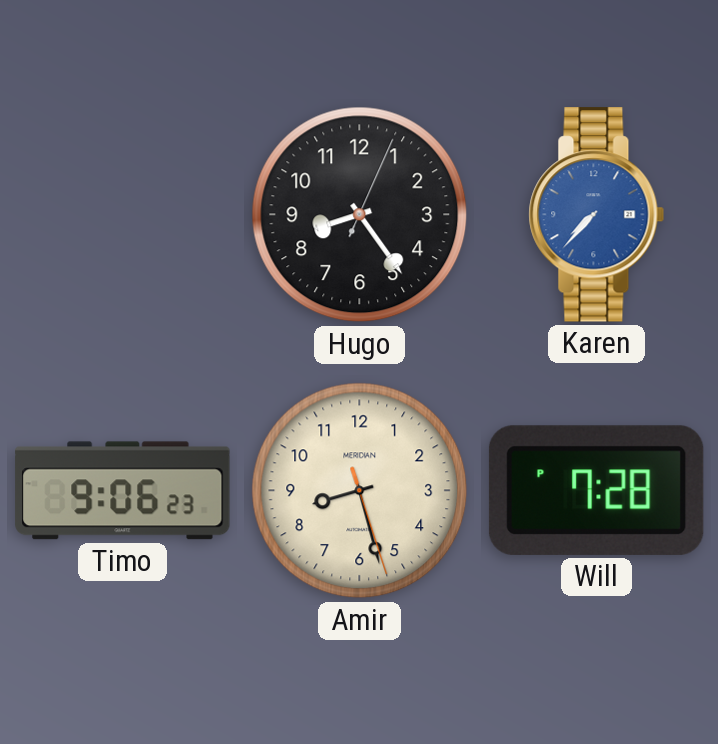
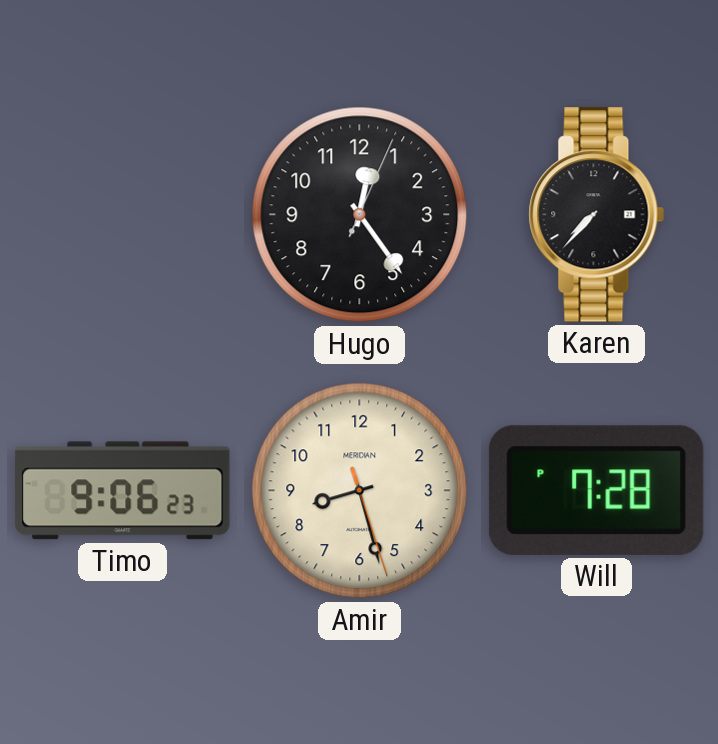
Hugo: 8:24 -> 12:24 (360, 215)
Karen dial: blue -> black (597, 215)
